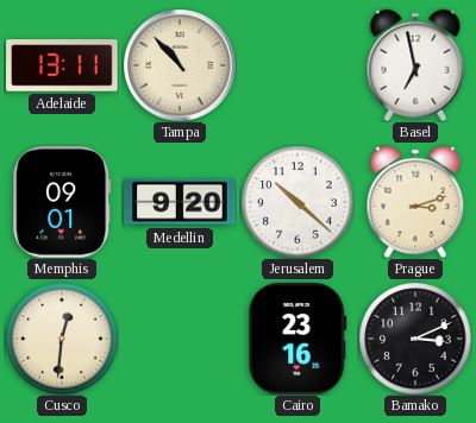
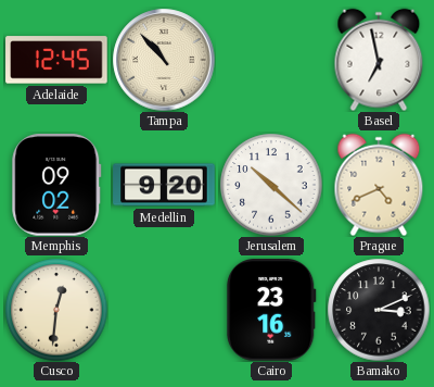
Adelaide: 13:11 -> 12:45 (56, 60)
Memphis: 09:01 -> 09:02 (56, 185)
Prague: 3:12 -> 4:41 (379, 185)
